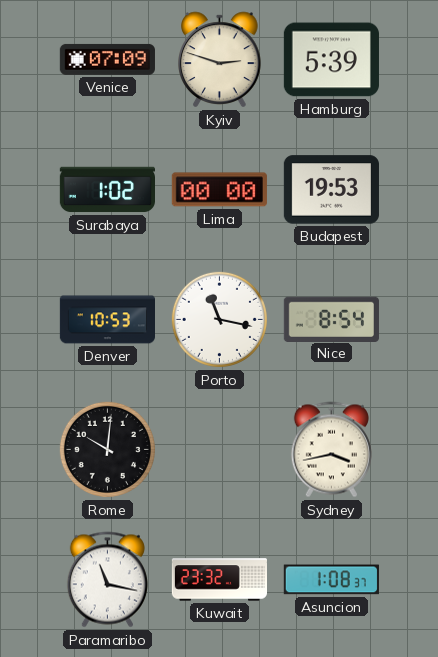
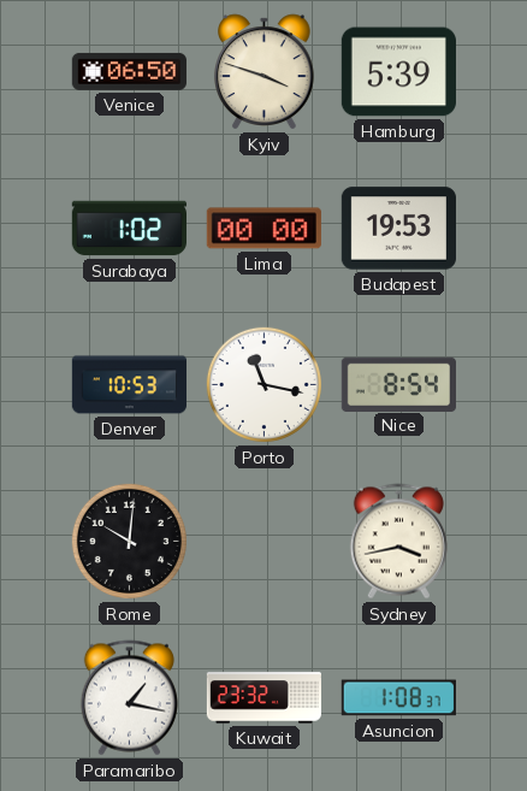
Venice: 07:09 -> 06:50 (129, 71)
Kyiv: 2:48 -> 3:48 (265, 72)
Paramaribo: 11:17 -> 1:17 (129, 698)
